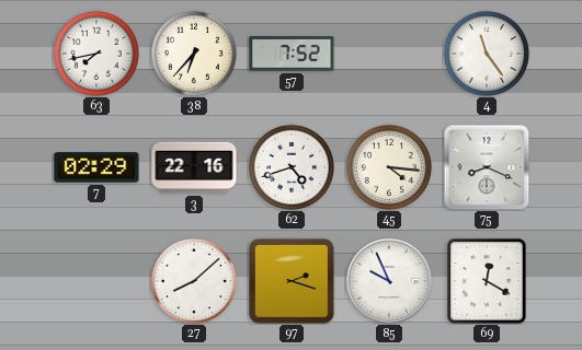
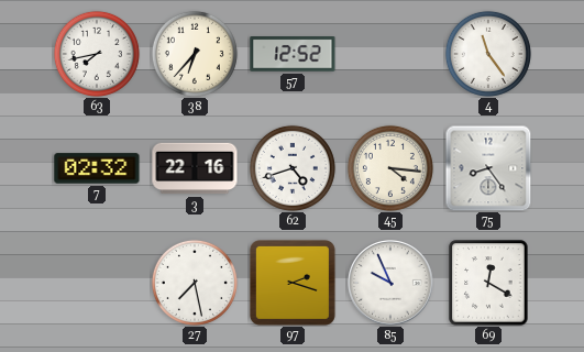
57: 7:52 -> 12:52 (293, 55)
7: 02:29 -> 02:32 (97, 168)
75: 8:19 -> 8:24 (488, 168)
27: 8:08 -> 7:28 (195, 283)
